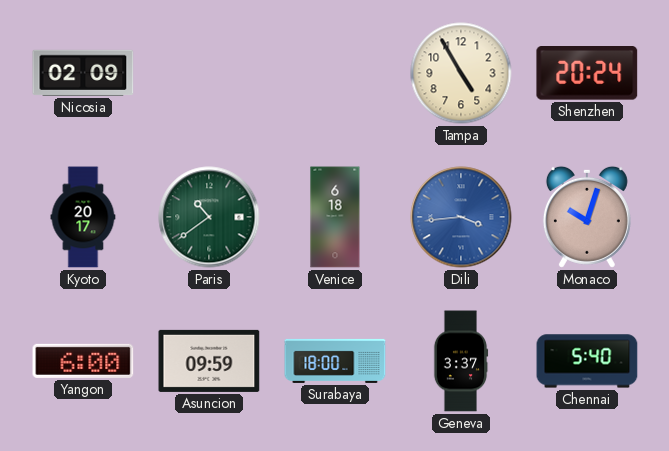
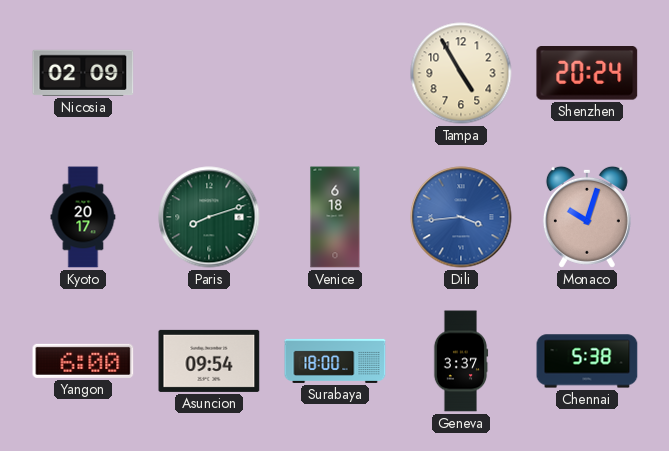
Paris: 10:39 -> 8:12 (209, 217)
Asuncion: 09:59 -> 09:54 (209, 361)
Chennai: 5:40 -> 5:38 (587, 361)
